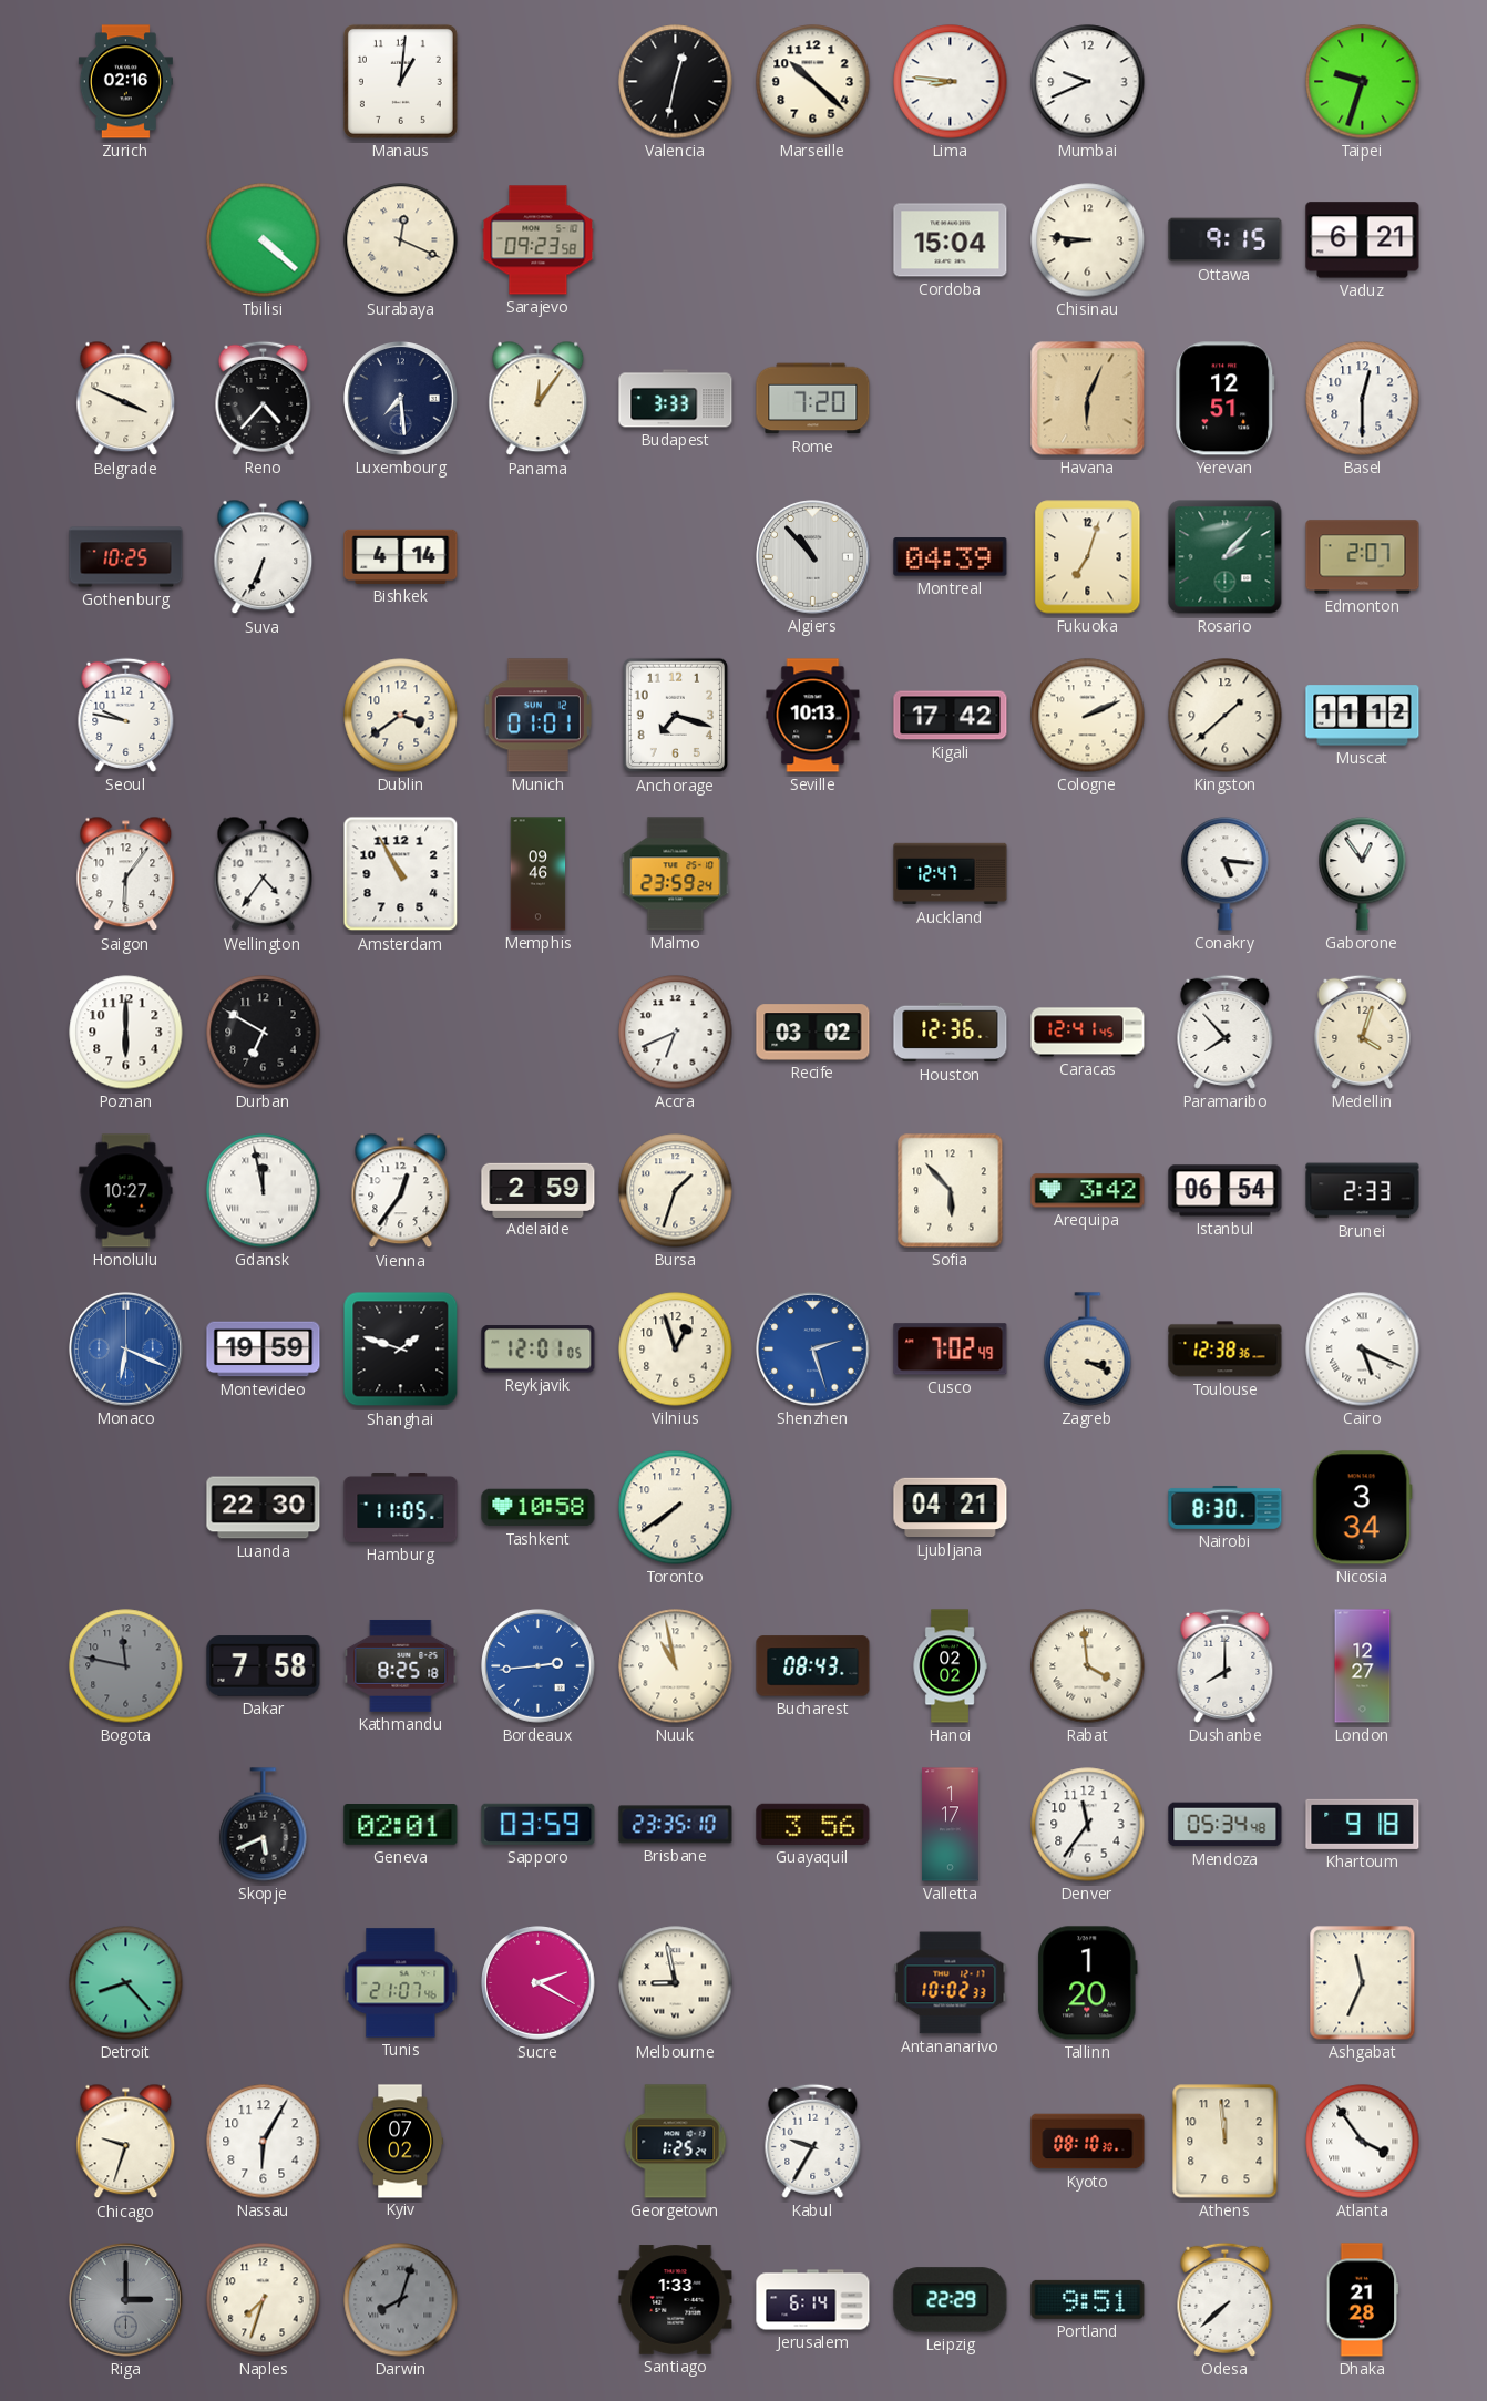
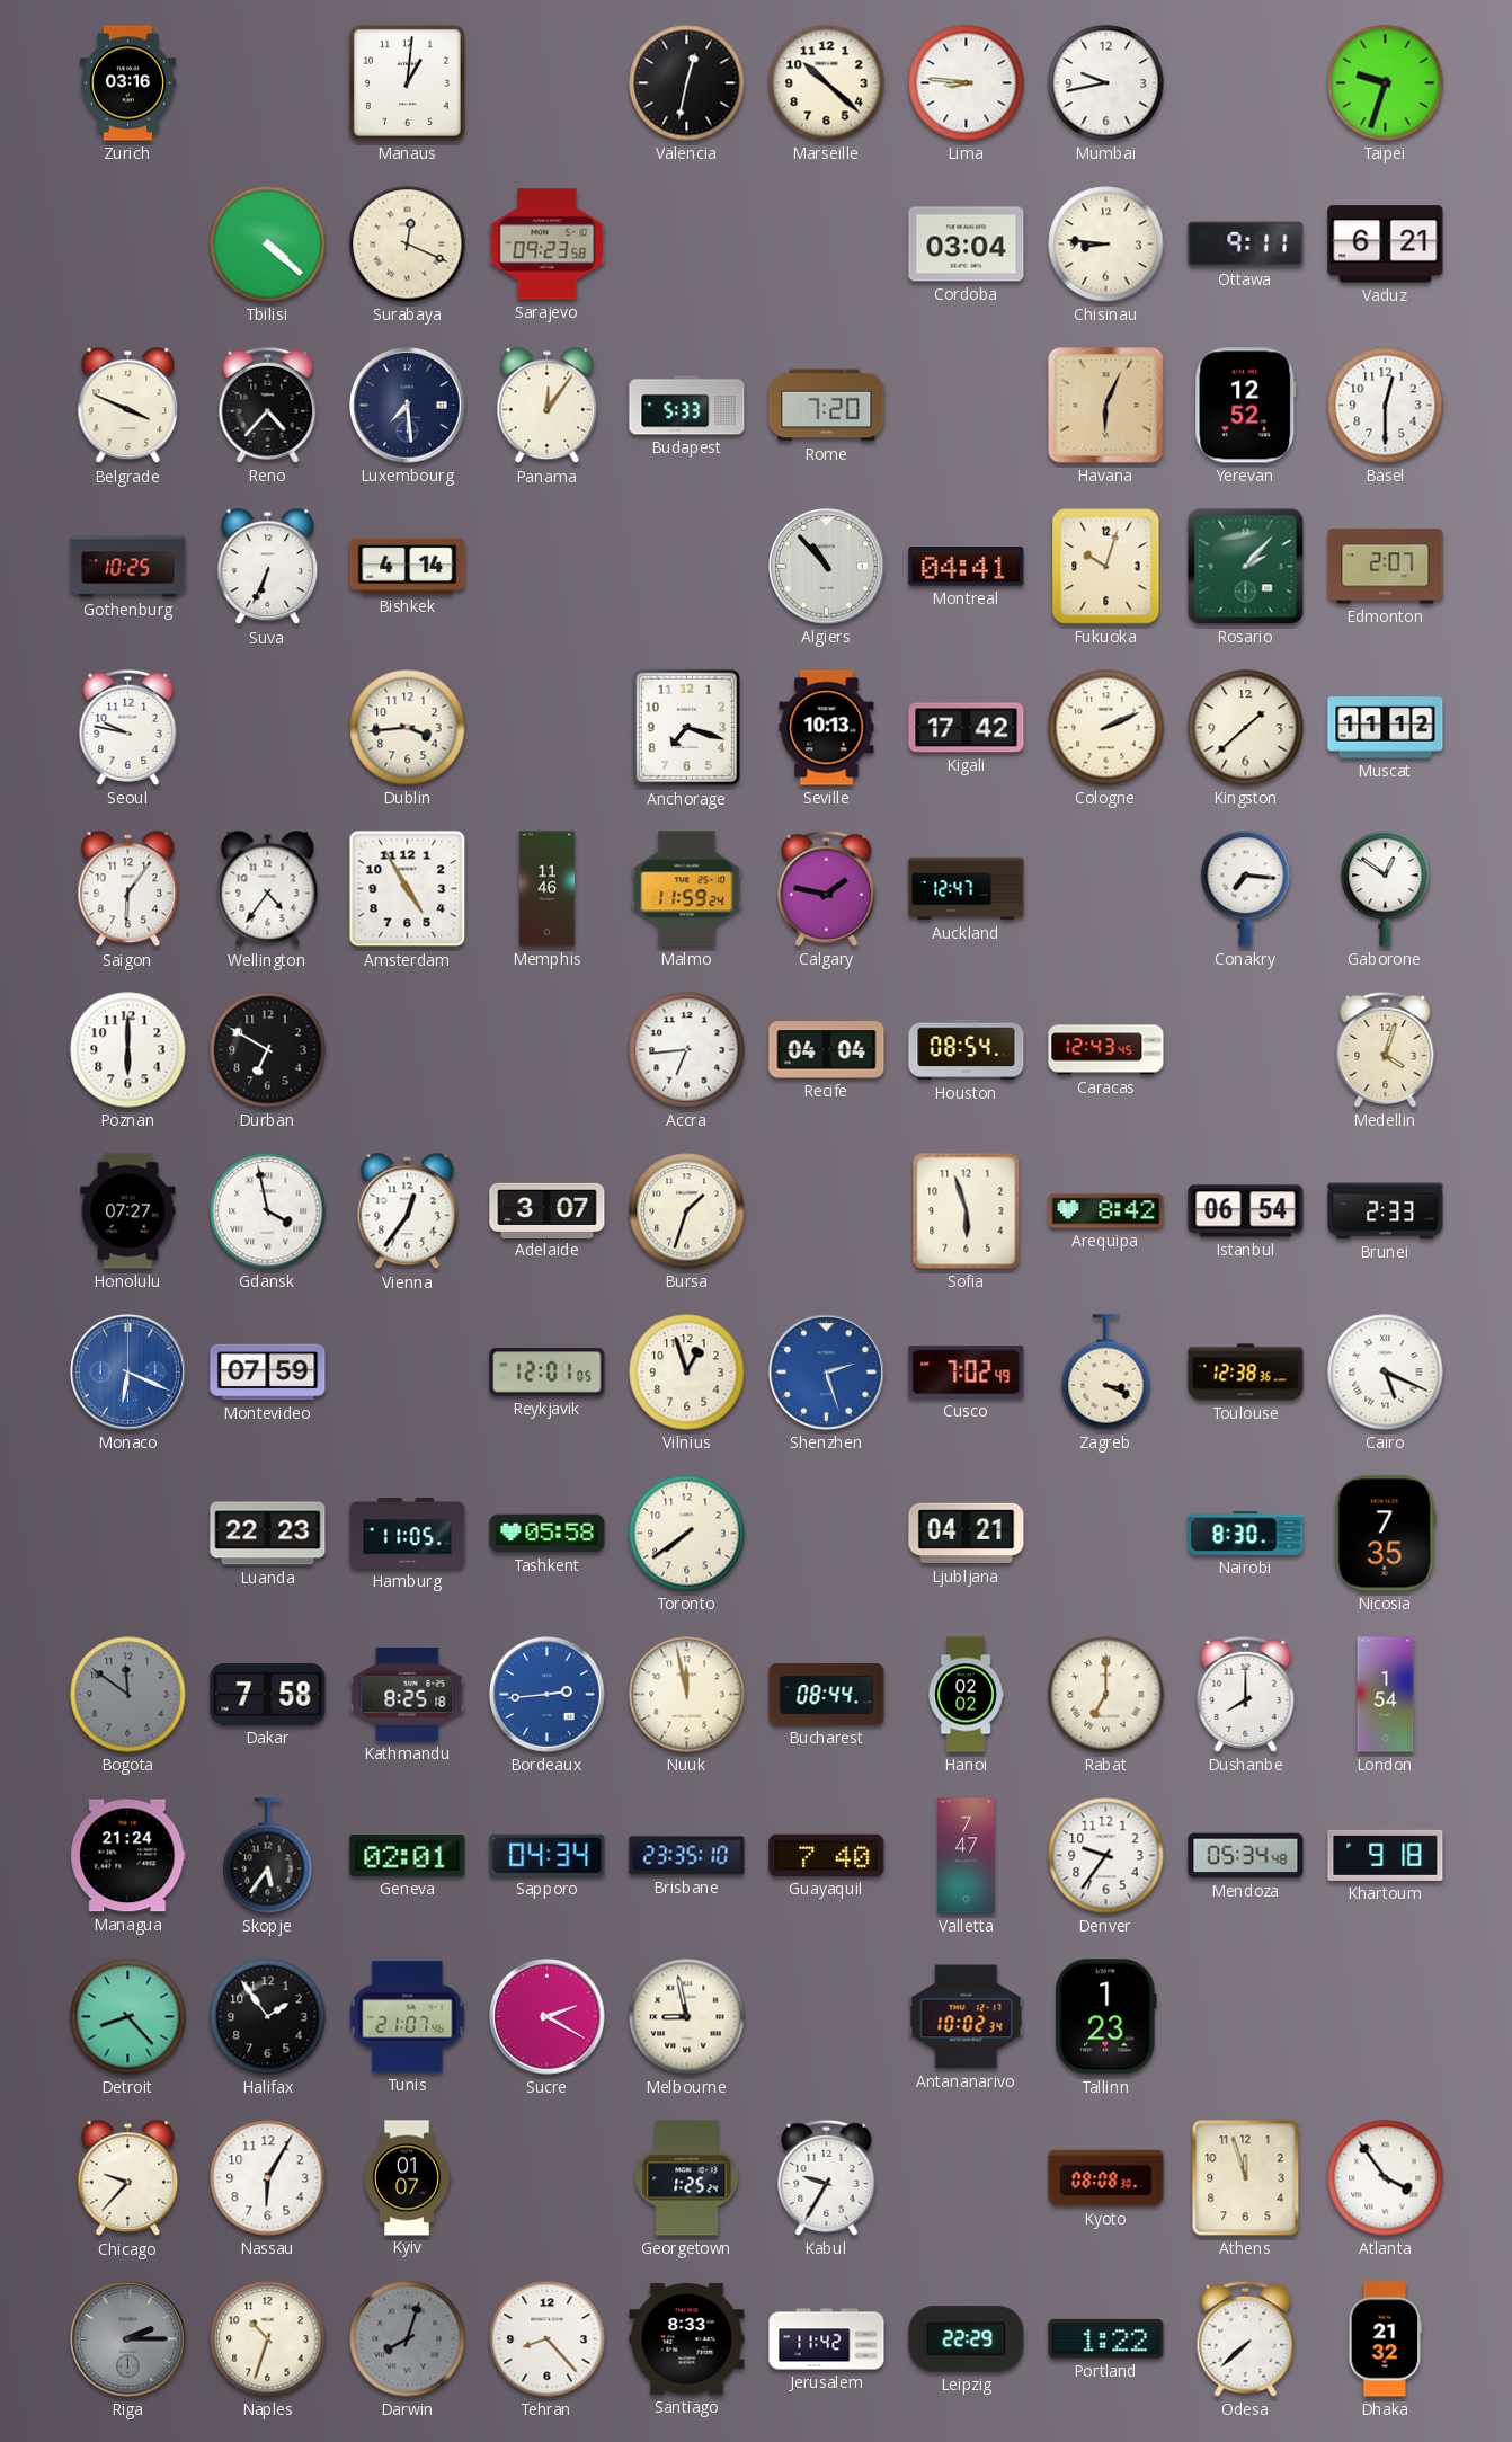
Zurich: 02:16 -> 03:16 (127, 83)
Mumbai: 9:41 -> 9:43 (1106, 83)
Cordoba: 15:04 -> 03:04 (967, 245)
Ottawa: 9:15 -> 9:11 (1246, 245)
Budapest: 3:33 -> 5:33 (687, 406)
Yerevan: 12:51 -> 12:52 (1246, 406)
Montreal: 04:39 -> 04:41 (967, 567)
Fukuoka: 7:03 -> 10:03 (1106, 567)
Dublin: 3:39 -> 3:44 (408, 728)
Munich: 01:01 -> none (537, 716)
Amsterdam: 10:55 -> 4:55 (408, 889)
Memphis: 09:46 -> 11:46 (548, 889)
Malmo: 23:59 -> 11:59 (687, 889)
Calgary: none -> 1:47 (827, 888)
Conakry: 5:16 -> 7:16 (1246, 889)
Gaborone: 12:54 -> 12:51 (1386, 889)
Accra: 6:41 -> 6:44 (687, 1050)
Recife: 03:02 -> 04:04 (827, 1050)
Houston: 12:36 -> 08:54 (967, 1050)
Caracas: 12:41 -> 12:43 (1106, 1050)
Paramaribo: 7:53 -> none (1226, 1032)
Honolulu: 10:27 -> 07:27 (128, 1211)
Gdansk: 11:58 -> 3:58 (268, 1211)
Adelaide: 2:59 -> 3:07 (548, 1210)
Sofia: 5:53 -> 5:57 (967, 1211)
Arequipa: 3:42 -> 8:42 (1106, 1211)
Montevideo: 19:59 -> 07:59 (268, 1373)
Shanghai: 1:48 -> none (401, 1350)
Luanda: 22:30 -> 22:23 (268, 1534)
Tashkent: 10:58 -> 05:58 (548, 1534)
Nicosia: 3:34 -> 7:35 (1385, 1534)
Bogota: 11:47 -> 11:51 (128, 1695)
Nuuk: 10:58 -> 11:58 (687, 1695)
Bucharest: 08:43 -> 08:44 (827, 1695)
Rabat: 3:59 -> 7:00 (1106, 1695)
London: 12:27 -> 1:54 (1386, 1695)
Managua: none -> 21:24 (128, 1856)
Skopje: 5:41 -> 5:36 (268, 1856)
Sapporo: 03:59 -> 04:34 (548, 1855)
Guayaquil: 3:56 -> 7:40 (827, 1855)
Valletta: 1:17 -> 7:47 (967, 1856)
Denver: 11:36 -> 9:36 (1106, 1856)
Halifax: none -> 1:54 (268, 2017)
Antananarivo: 10:02:33 -> 10:02:34 (967, 2017)
Tallinn: 1:20 -> 1:23 (1106, 2017)
Ashgabat: 11:34 -> none (1363, 1983)
Chicago: 9:33 -> 9:37 (128, 2178)
Kyiv: 07:02 -> 01:07 (407, 2178)
Kyoto: 08:10 -> 08:08 (1106, 2178)
Athens: 11:59 -> 11:57 (1246, 2178)
Riga: 3:00 -> 2:15 (128, 2339)
Naples: 7:33 -> 10:33 (268, 2339)
Tehran: none -> 8:23 (548, 2339)
Santiago: 1:33 -> 8:33 (687, 2339)
Jerusalem: 6:14 -> 11:42 (827, 2339)
Portland: 9:51 -> 1:22 (1106, 2338)
Dhaka: 21:28 -> 21:32 (1386, 2339)
